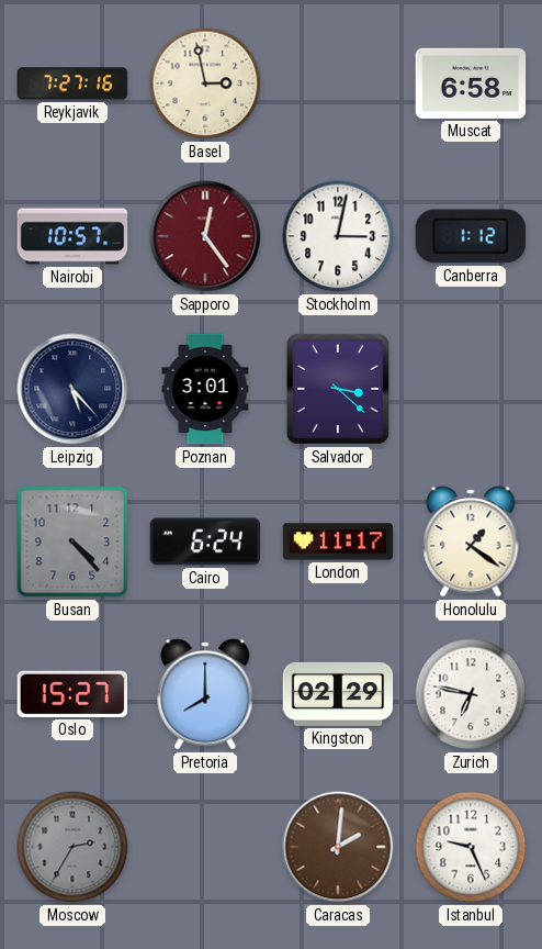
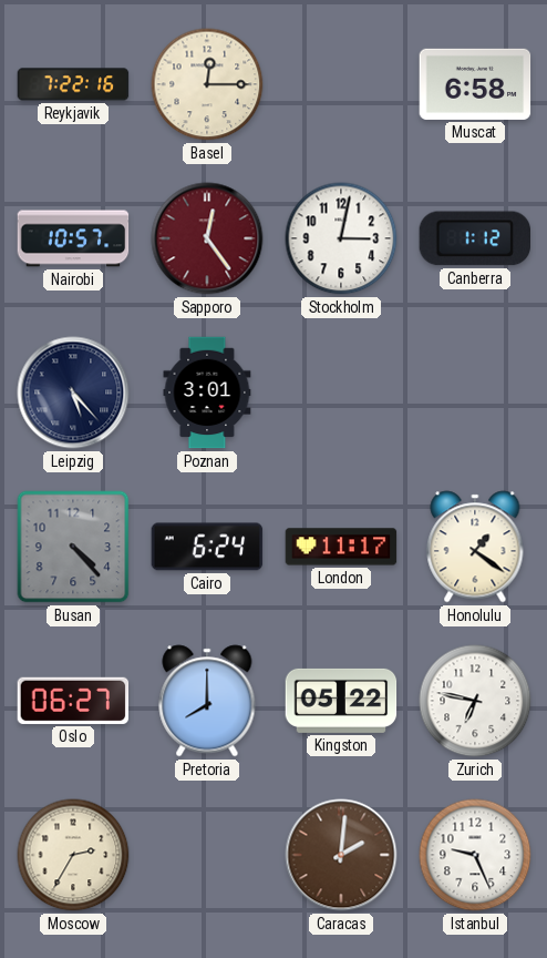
Reykjavik: 7:27 -> 7:22 (73, 84)
Basel: 2:58 -> 12:15 (207, 84)
Salvador: 3:22 -> none (338, 389)
Oslo: 15:27 -> 06:27 (73, 701)
Kingston: 02:29 -> 05:22 (341, 701)
Moscow dial: grey -> cream (73, 855)
